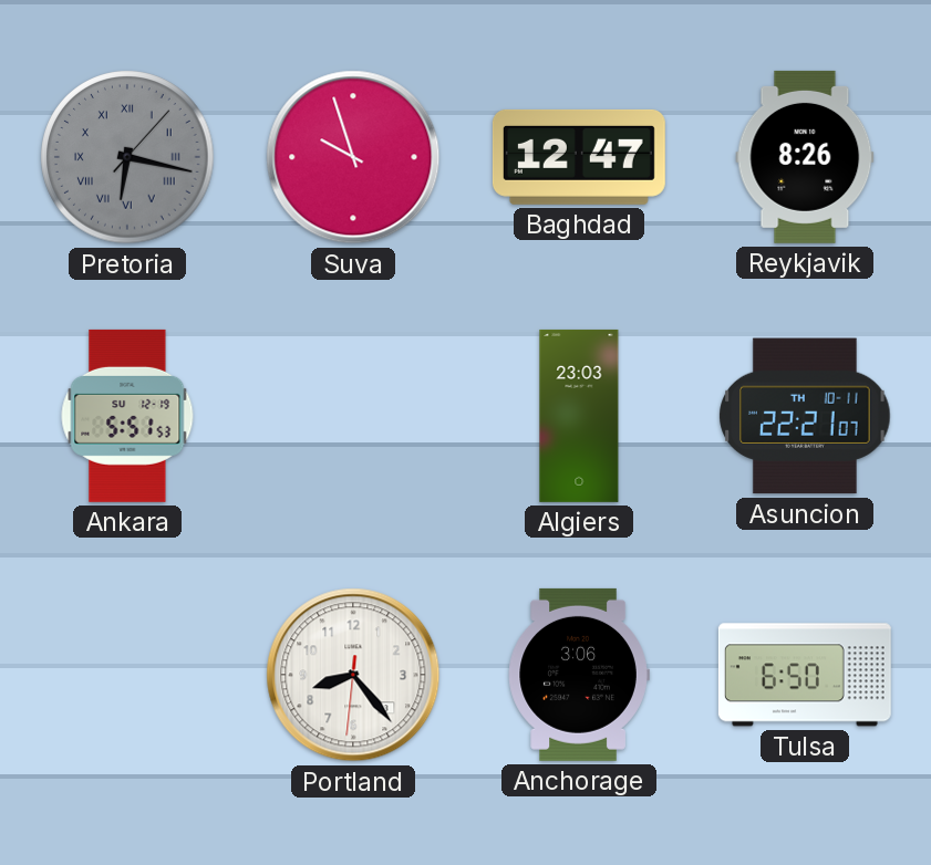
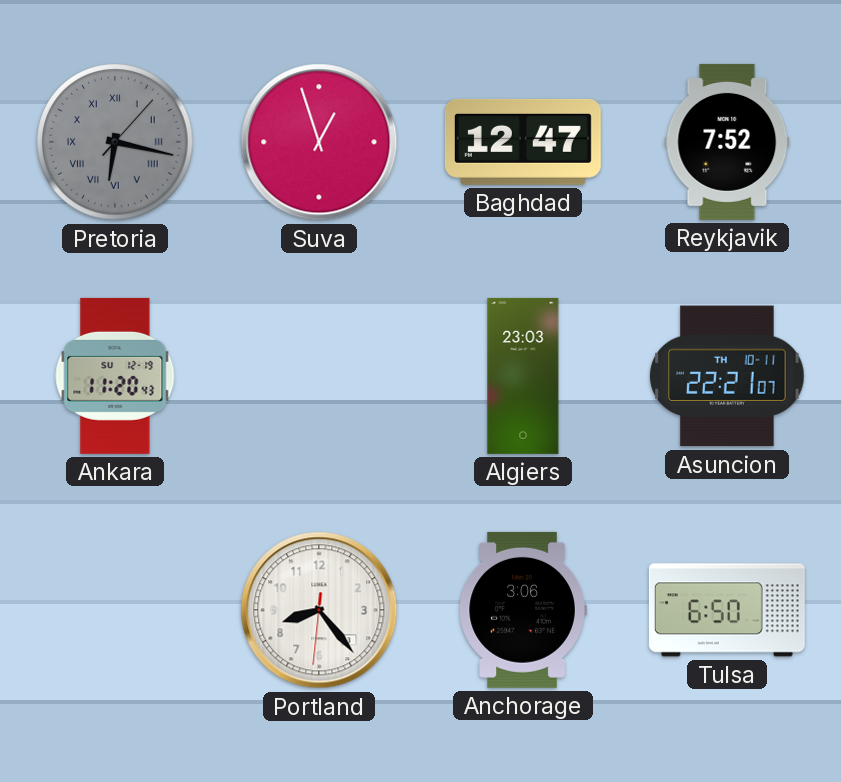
Suva: 9:57 -> 12:57 (319, 142)
Reykjavik: 8:26 -> 7:52 (727, 142)
Ankara: 5:51 -> 11:20 (115, 376)
